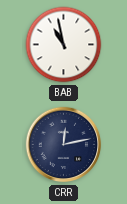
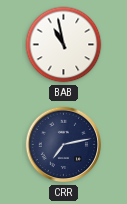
CRR: 12:13 -> 7:13 (64, 145)
